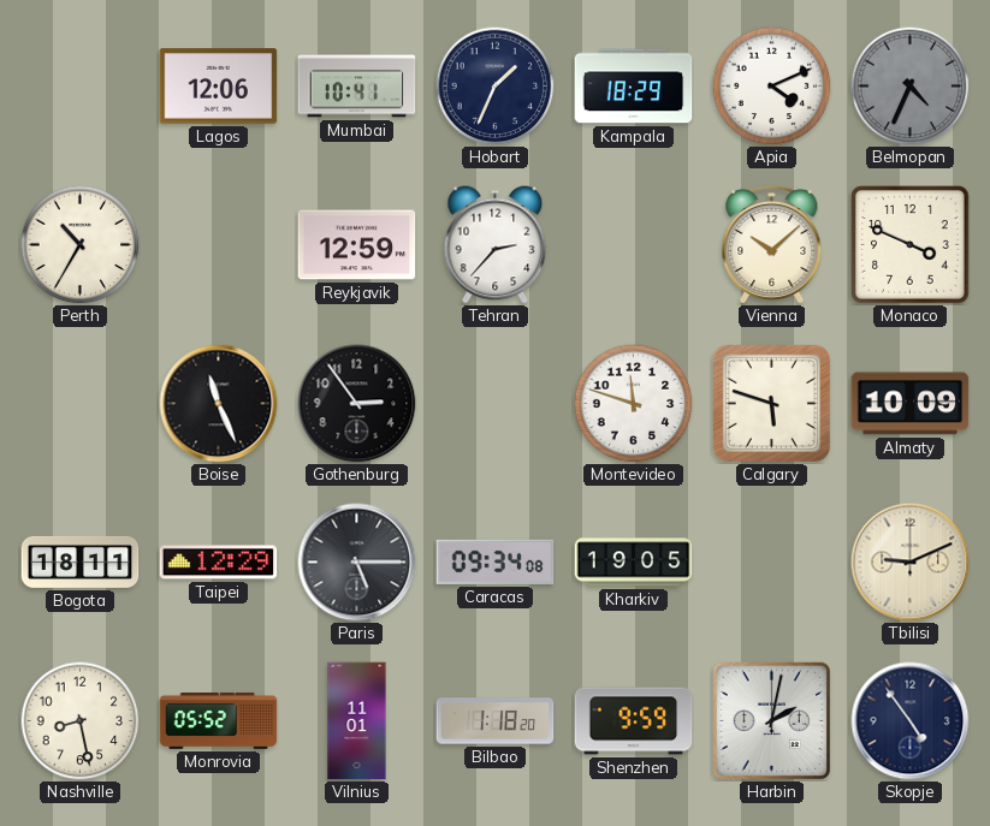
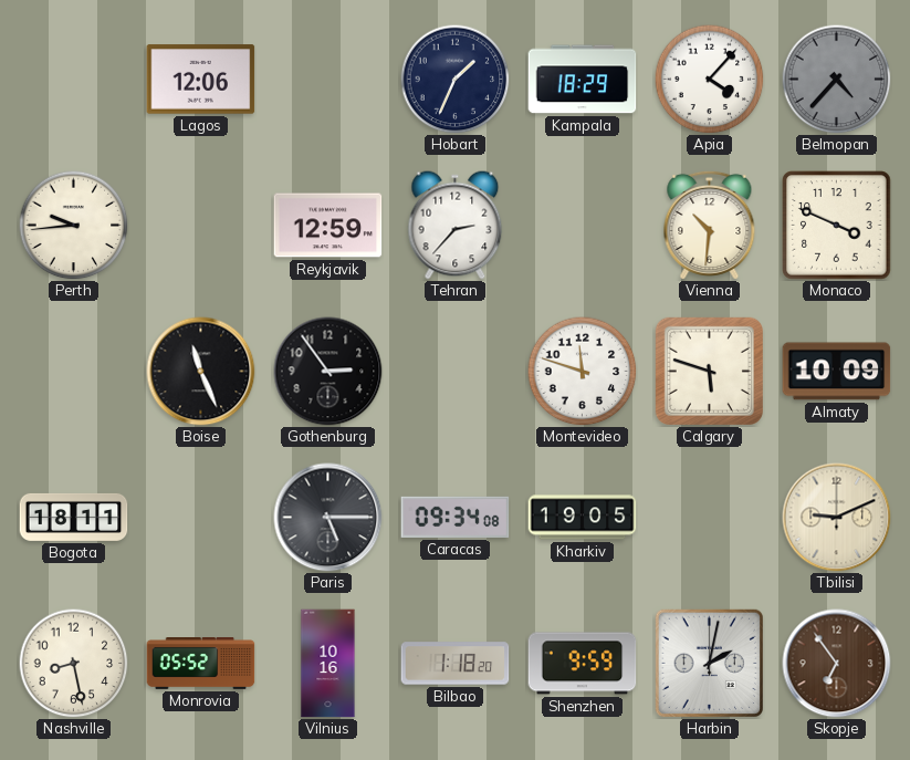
Mumbai: 10:41 -> none (357, 87)
Apia: 4:11 -> 4:07 (710, 80)
Belmopan: 4:34 -> 4:37 (837, 80)
Perth: 10:35 -> 9:44 (74, 226)
Vienna: 10:08 -> 10:31 (710, 225)
Taipei: 12:29 -> none (219, 563)
Vilnius: 11:01 -> 10:16 (328, 664)
Skopje: 4:54 -> 6:54 (837, 664)
Skopje dial: navy -> brown (837, 664)
